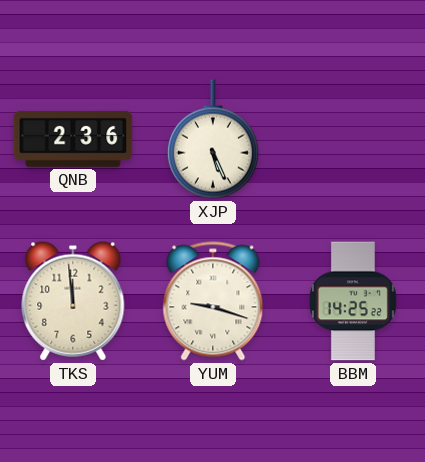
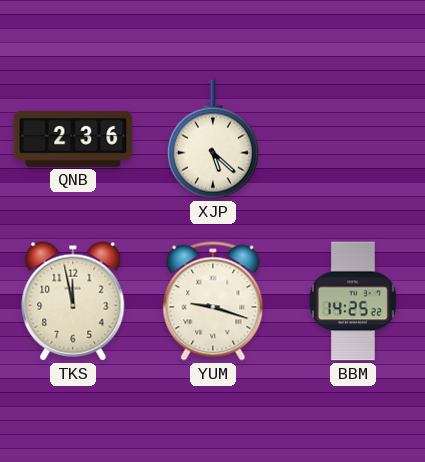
XJP: 5:26 -> 5:22 (213, 139)
TKS: 11:59 -> 11:58 (73, 301)
